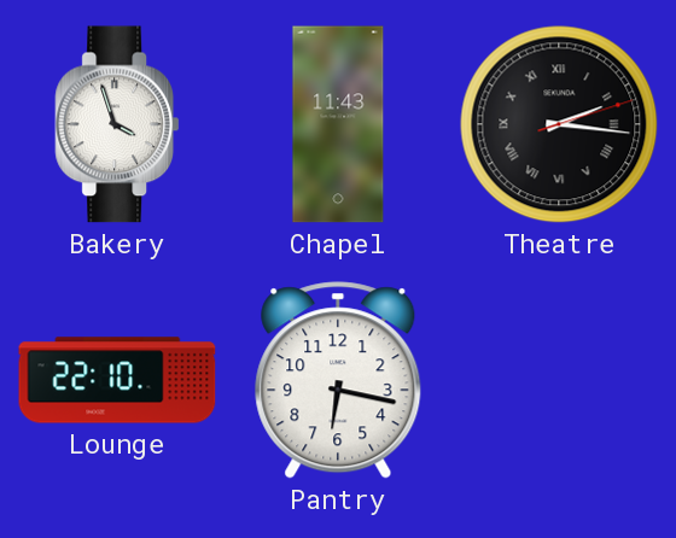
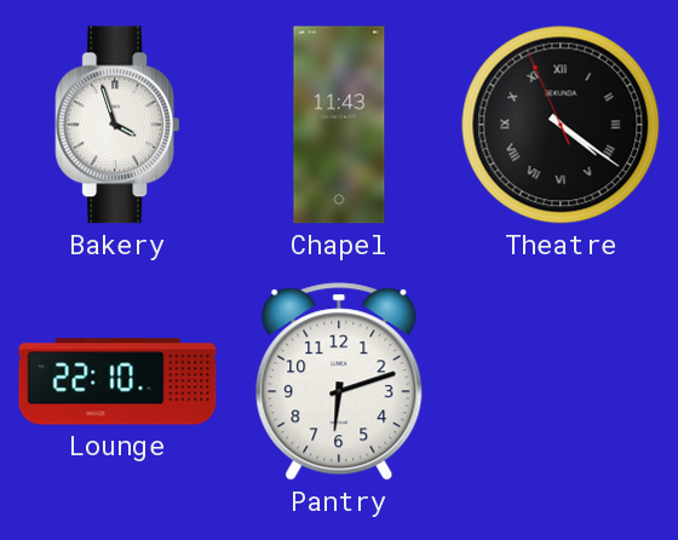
Theatre: 2:16 -> 4:20 (561, 125)
Pantry: 6:17 -> 6:12 (339, 381)
